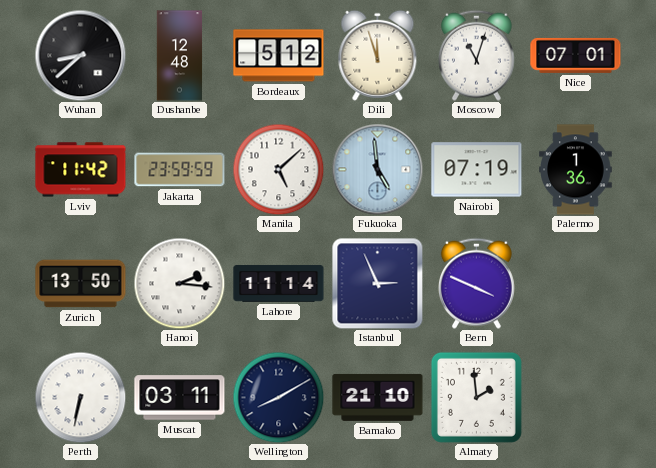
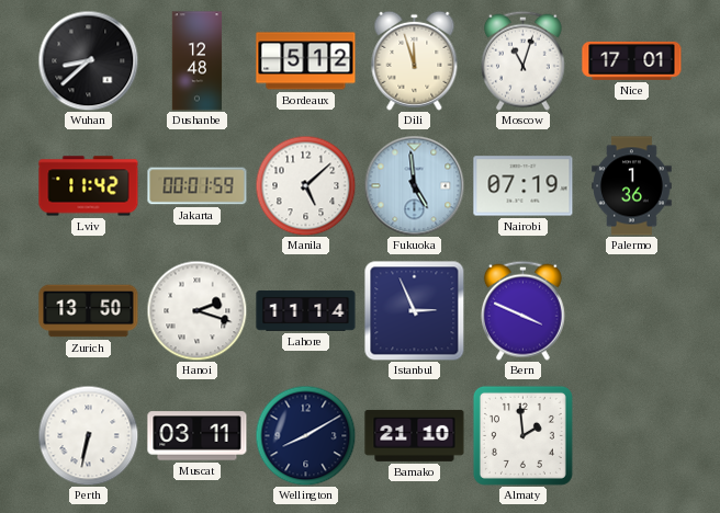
Nice: 07:01 -> 17:01 (632, 60)
Jakarta: 23:59 -> 00:01 (198, 186)
Hanoi: 2:16 -> 2:18 (196, 310)
